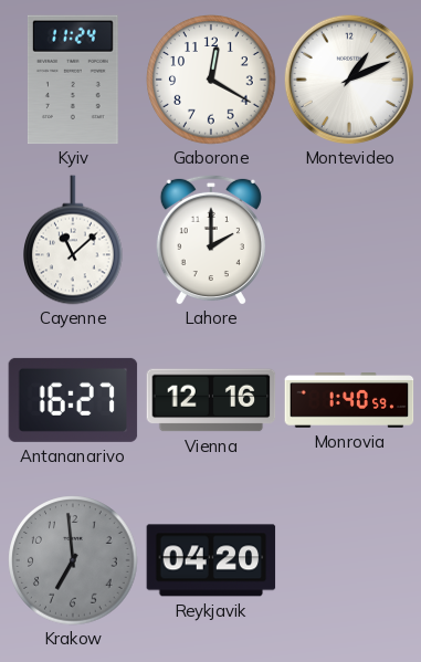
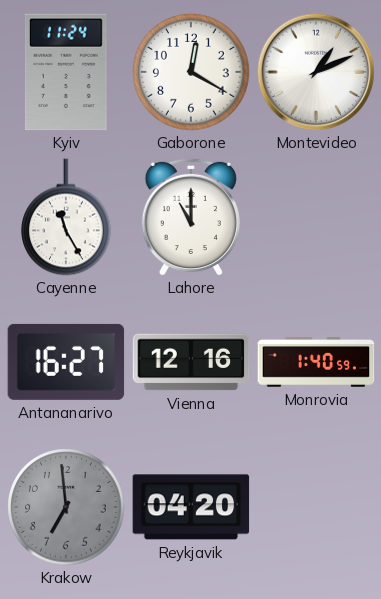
Cayenne: 11:08 -> 11:25 (67, 217)
Lahore: 2:00 -> 11:00 (191, 217)
